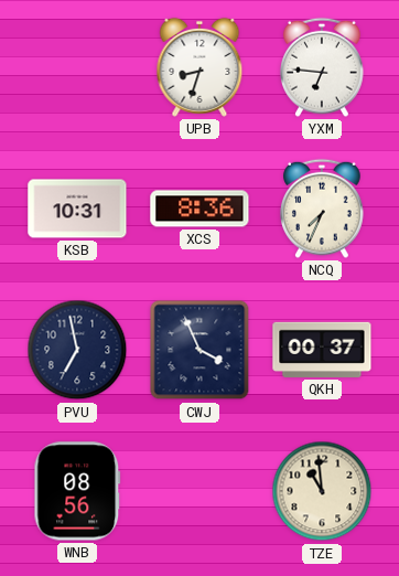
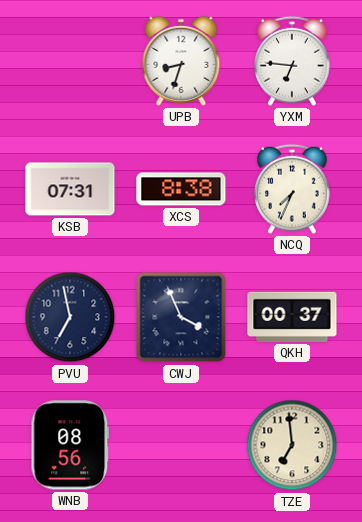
KSB: 10:31 -> 07:31 (70, 189)
XCS: 8:36 -> 8:38 (181, 189)
TZE: 10:59 -> 6:59 (292, 445)
